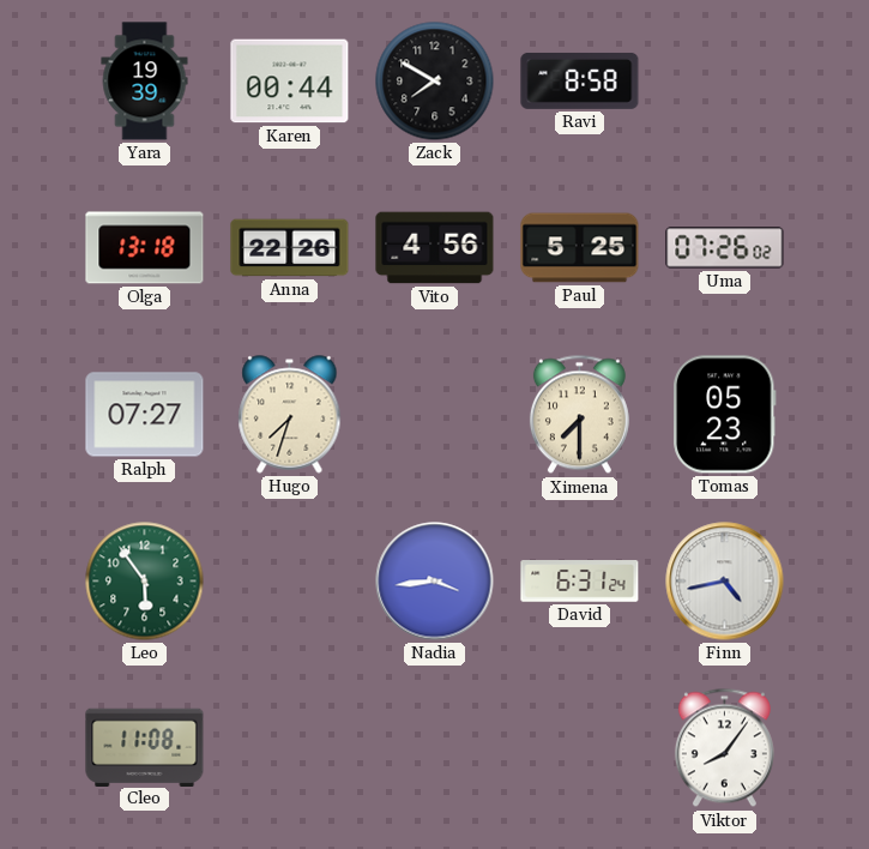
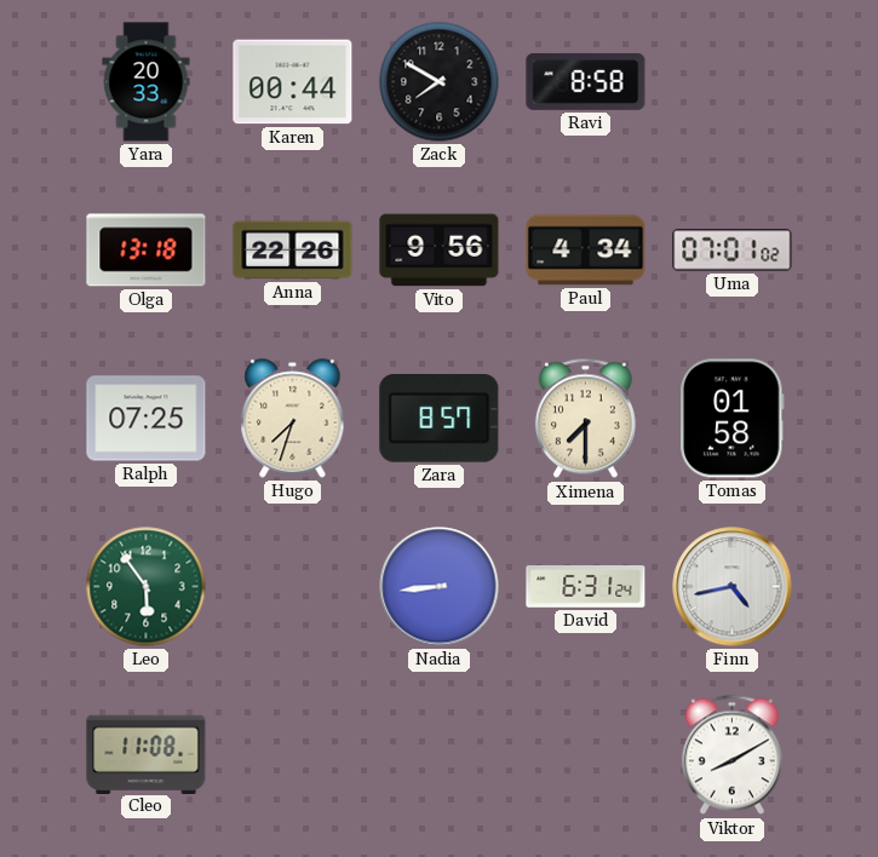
Yara: 19:39 -> 20:33 (147, 82)
Vito: 4:56 -> 9:56 (440, 251)
Paul: 5:25 -> 4:34 (586, 251)
Uma: 07:26 -> 07:01 (733, 251)
Ralph: 07:27 -> 07:25 (147, 419)
Zara: none -> 8:57 (440, 419)
Tomas: 05:23 -> 01:58 (733, 419)
Nadia: 3:44 -> 8:44 (440, 587)
Viktor: 8:06 -> 8:10 (731, 755)
